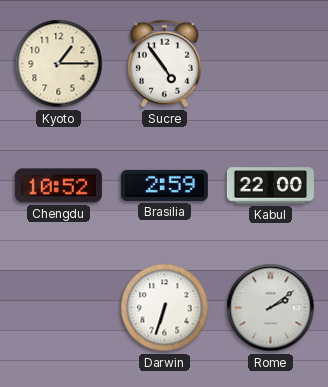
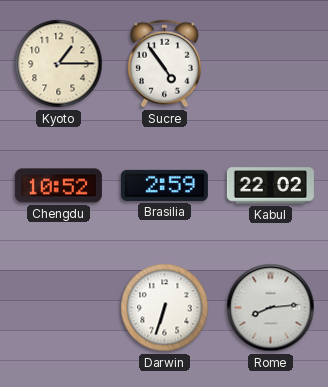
Kabul: 22:00 -> 22:02 (270, 186)
Rome: 2:09 -> 8:14 (271, 308)
